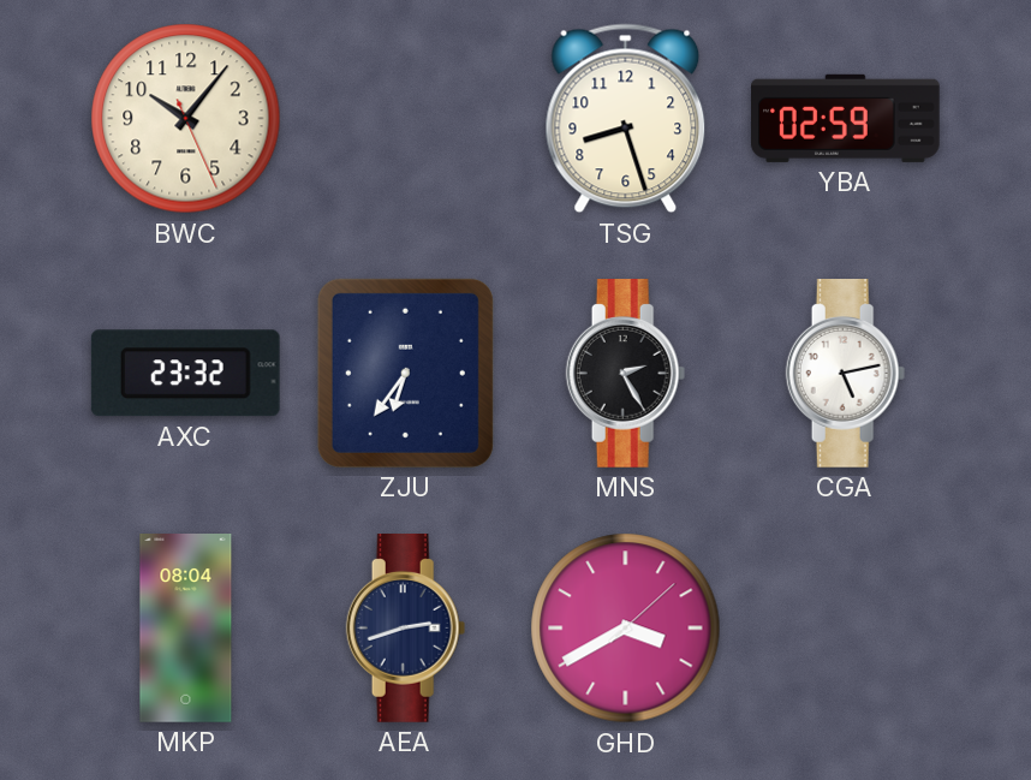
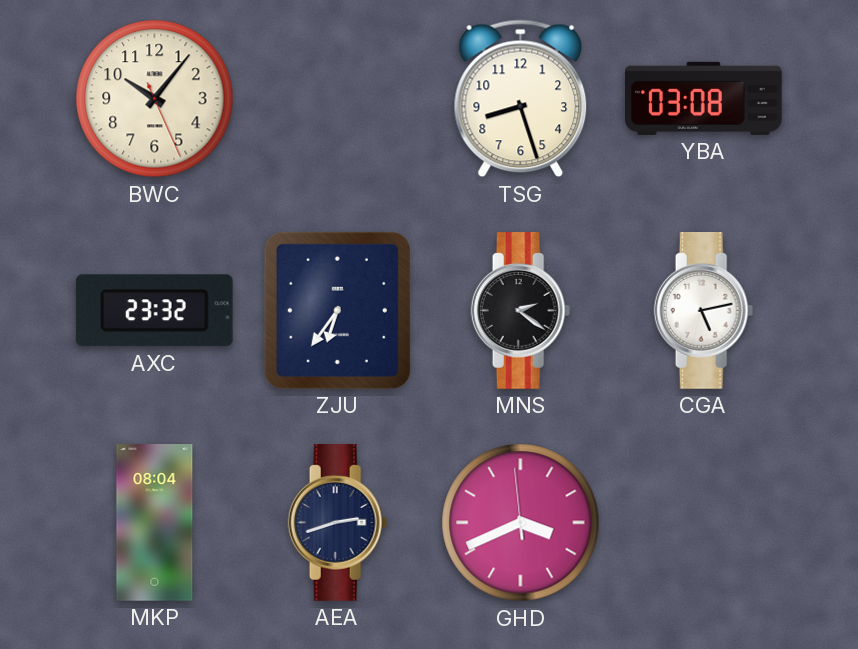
YBA: 02:59 -> 03:08 (704, 98)
MNS: 2:25 -> 2:21 (521, 311)
GHD: 3:40:08 -> 3:40:59 (521, 523)
